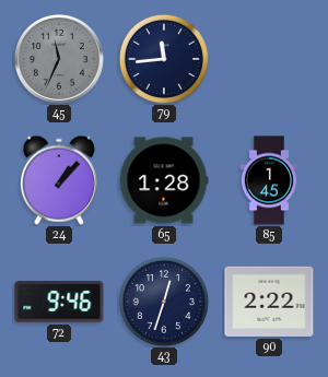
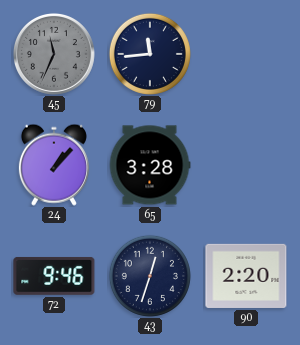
65: 1:28 -> 3:28 (150, 165)
85: 1:45 -> none (269, 180)
90: 2:22 -> 2:20 (246, 276)
